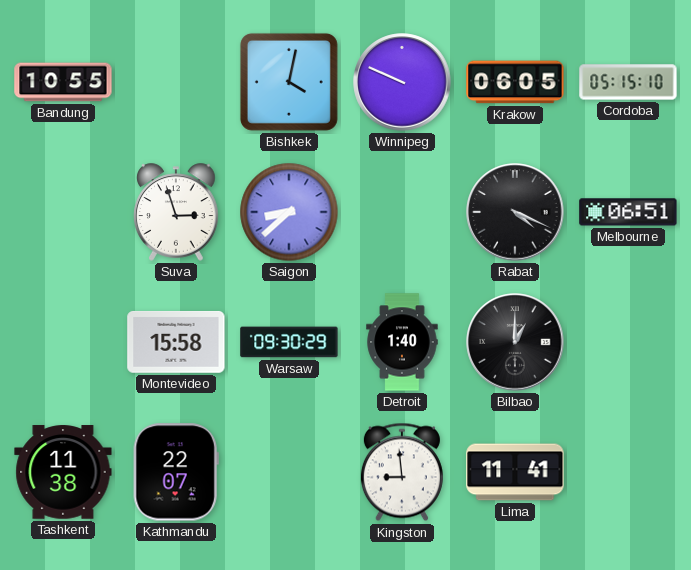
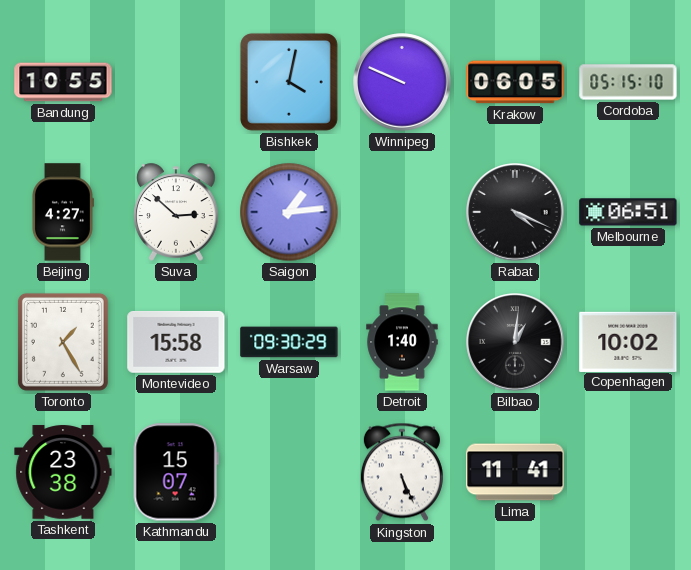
Beijing: none -> 4:27 (62, 212)
Suva: 2:57 -> 2:52 (176, 212)
Saigon: 8:38 -> 1:14 (289, 212)
Toronto: none -> 1:25 (63, 342)
Bilbao: 1:00 -> 1:01 (515, 342)
Copenhagen: none -> 10:02 (628, 341)
Tashkent: 11:38 -> 23:38 (63, 472)
Kathmandu: 22:07 -> 15:07 (176, 472)
Kingston: 8:59 -> 5:26 (402, 472)
